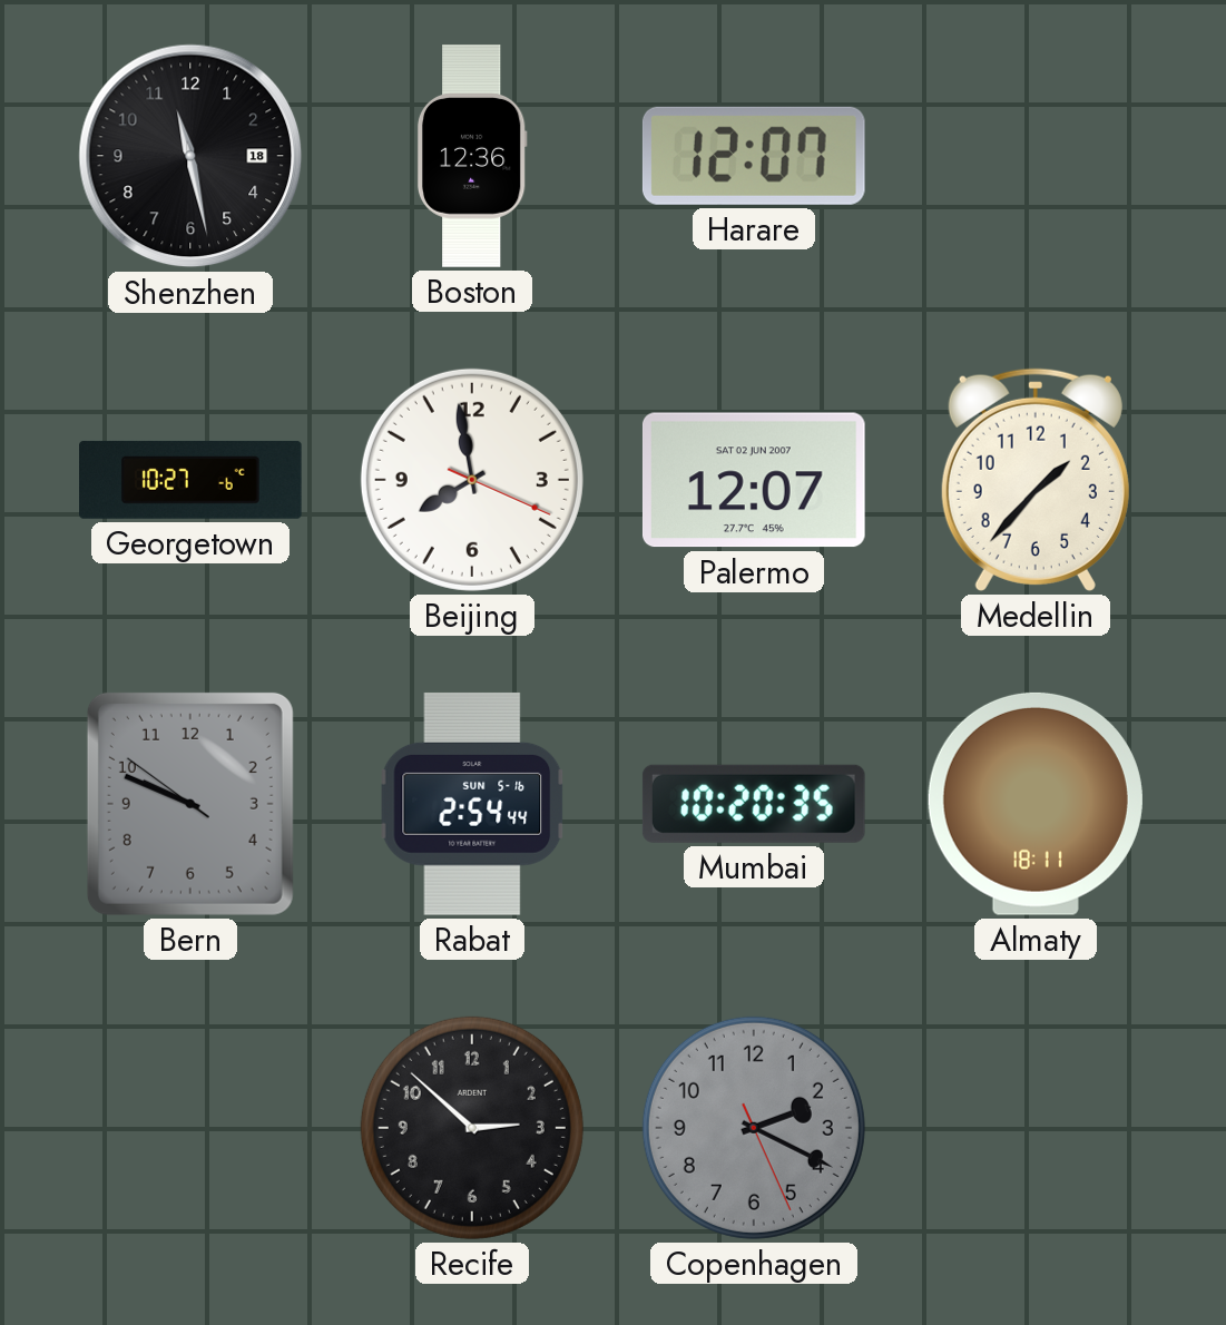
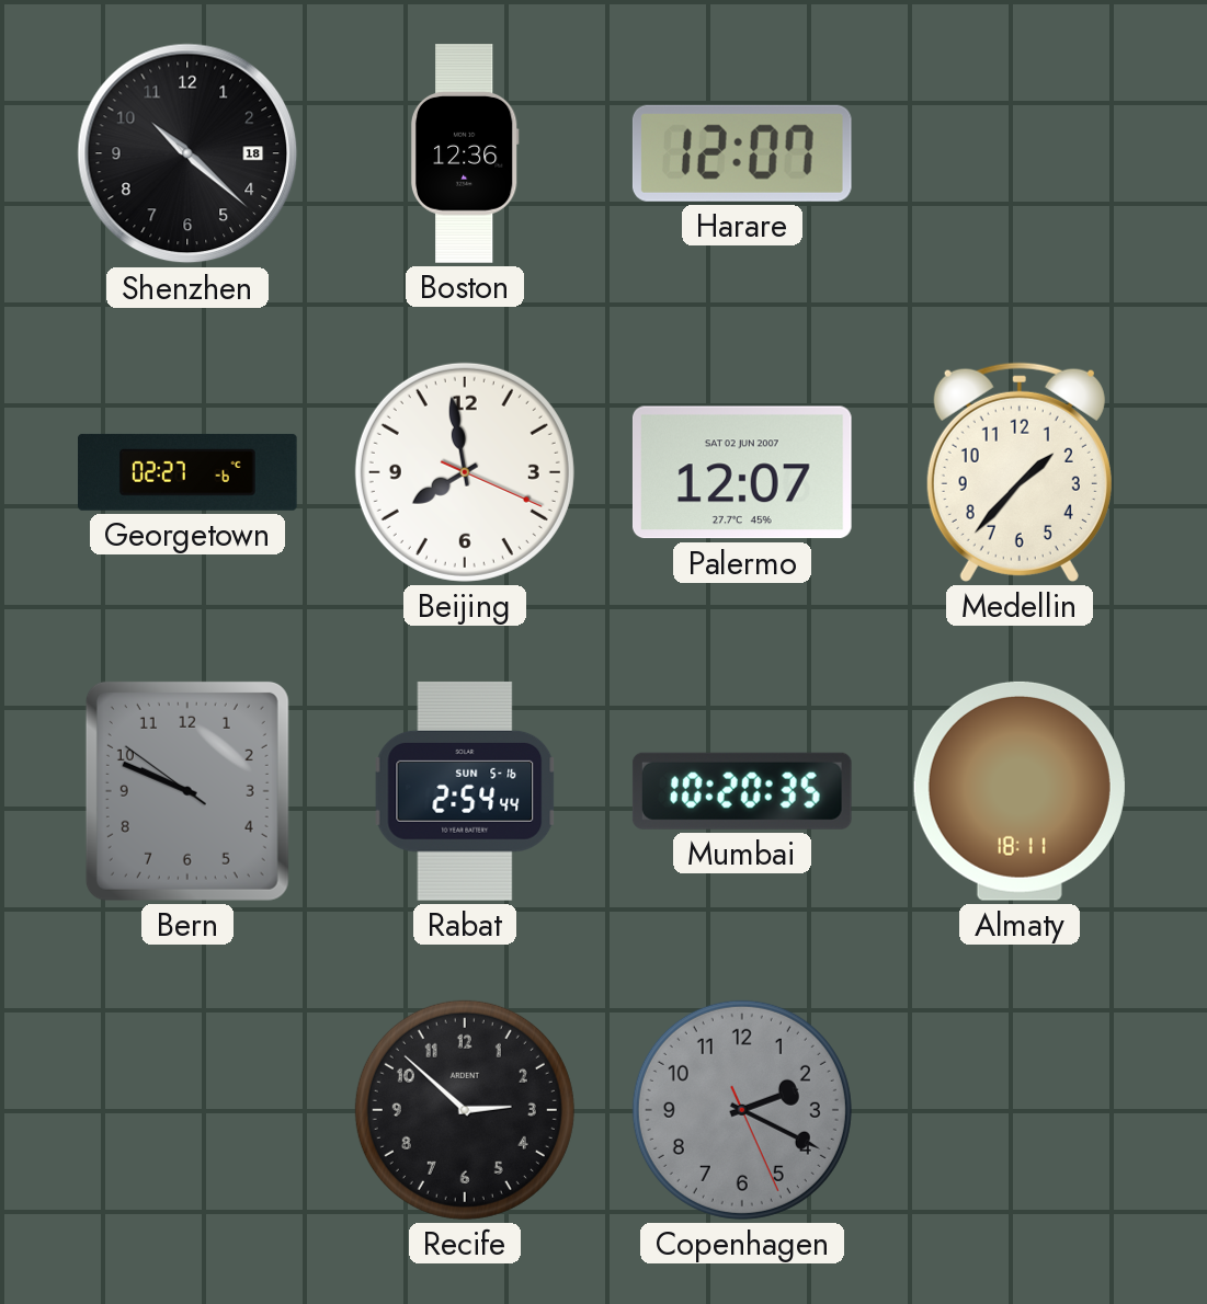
Shenzhen: 11:28 -> 10:22 (187, 153)
Georgetown: 10:27 -> 02:27 (189, 472)
